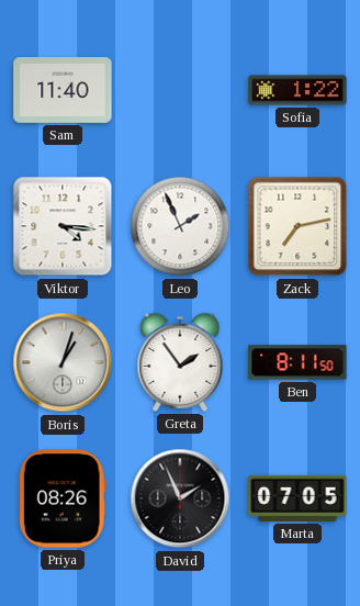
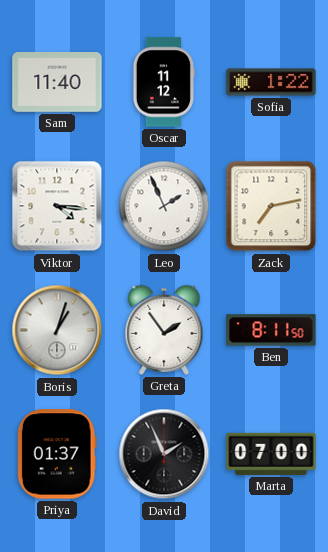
Oscar: none -> 11:12 (163, 82)
Priya: 08:26 -> 01:37 (57, 454)
Marta: 07:05 -> 07:00 (271, 454)
